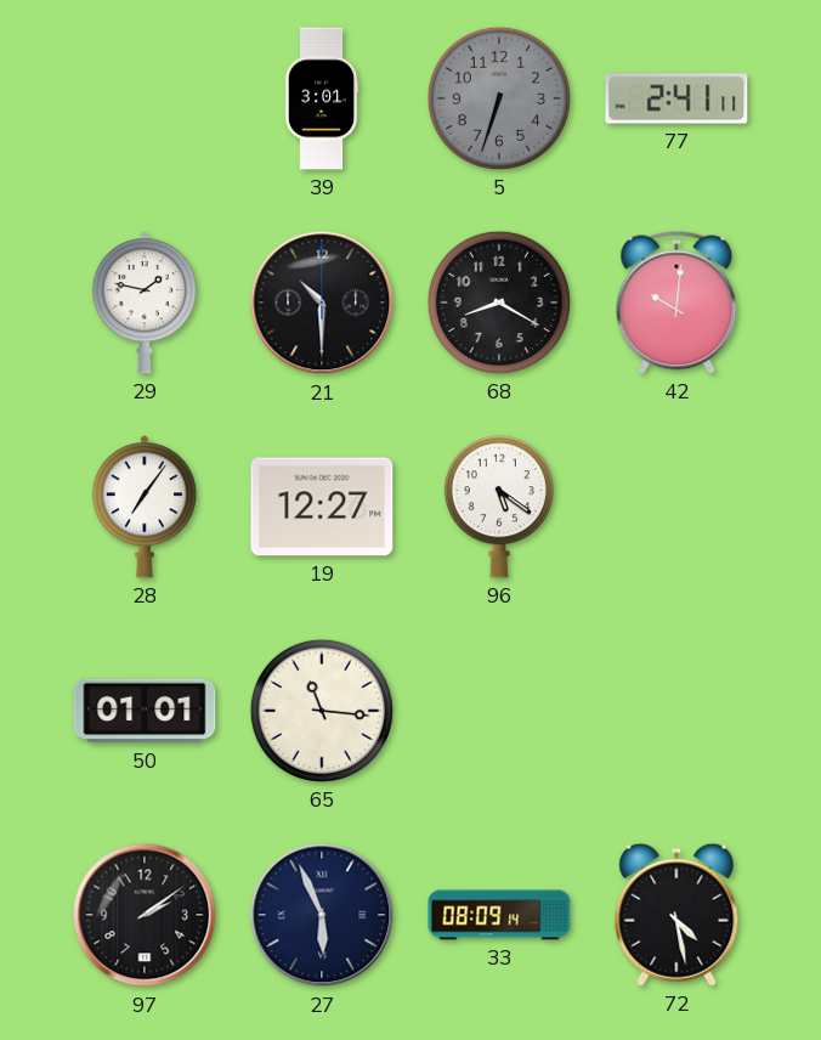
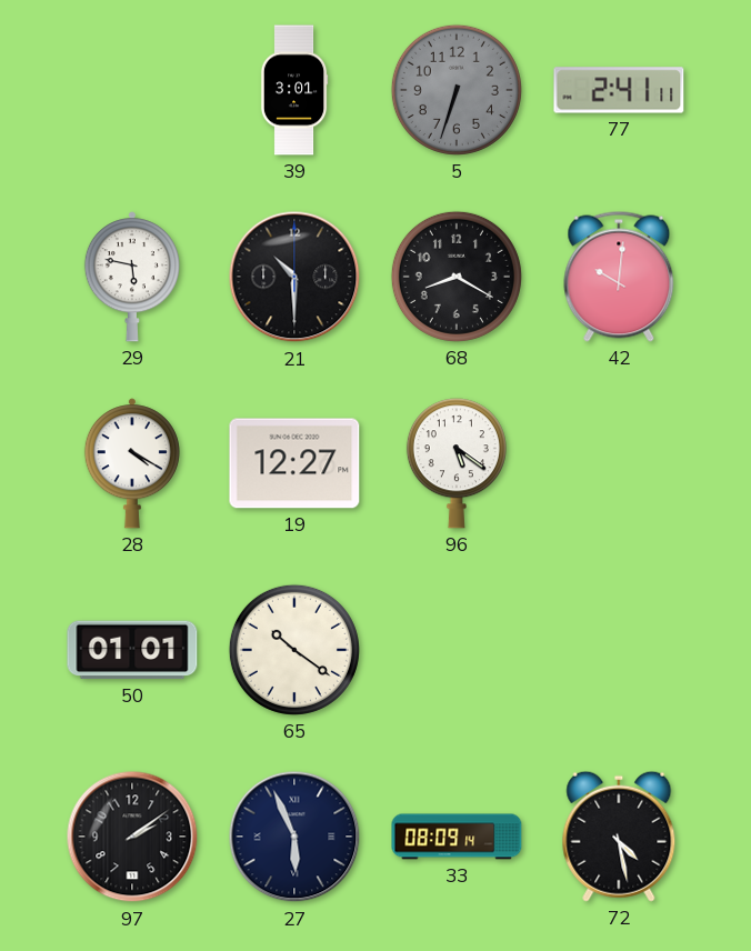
29: 1:47 -> 5:47 (132, 277)
28: 7:06 -> 4:20 (132, 463)
65: 11:16 -> 10:21 (294, 650)
